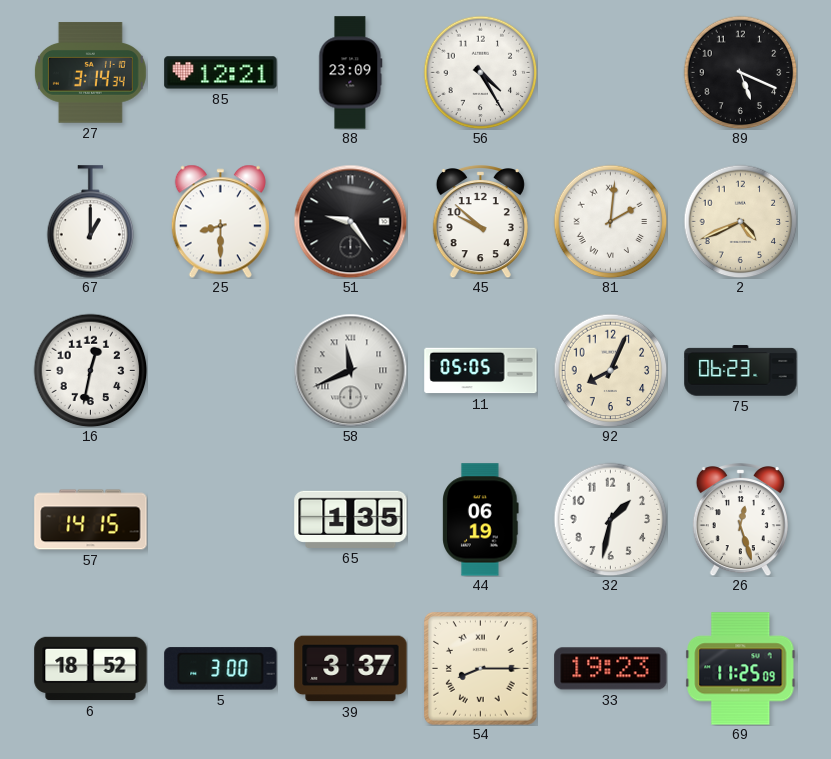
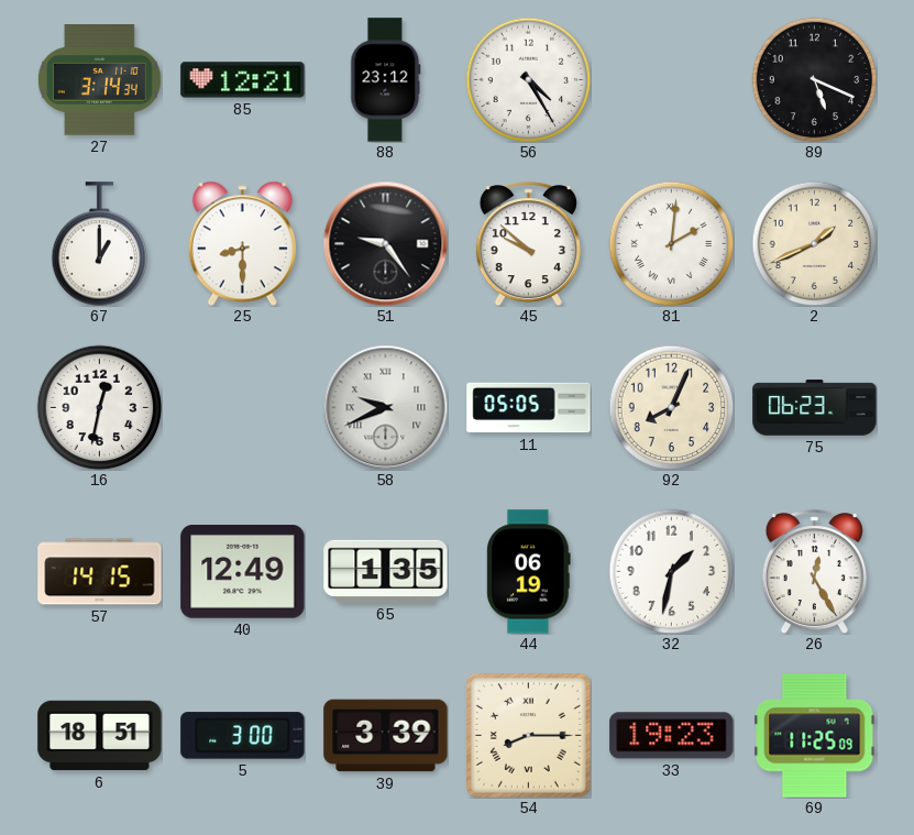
88: 23:09 -> 23:12 (386, 80)
2: 4:41 -> 1:41 (814, 243)
58: 11:41 -> 9:41 (385, 407)
40: none -> 12:49 (243, 572)
26: 12:27 -> 12:25 (814, 572)
6: 18:52 -> 18:51 (100, 736)
39: 3:37 -> 3:39 (386, 736)
